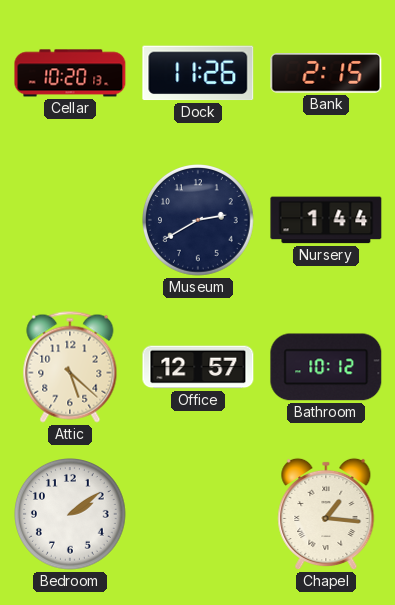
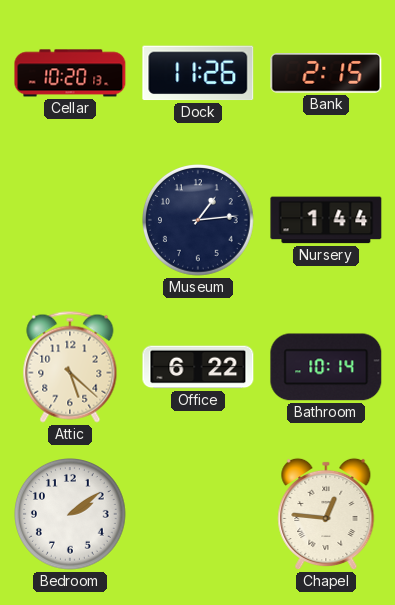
Museum: 2:40 -> 1:14 (199, 221)
Office: 12:57 -> 6:22 (198, 367)
Bathroom: 10:12 -> 10:14 (326, 367)
Chapel: 1:16 -> 12:46 (326, 514)
